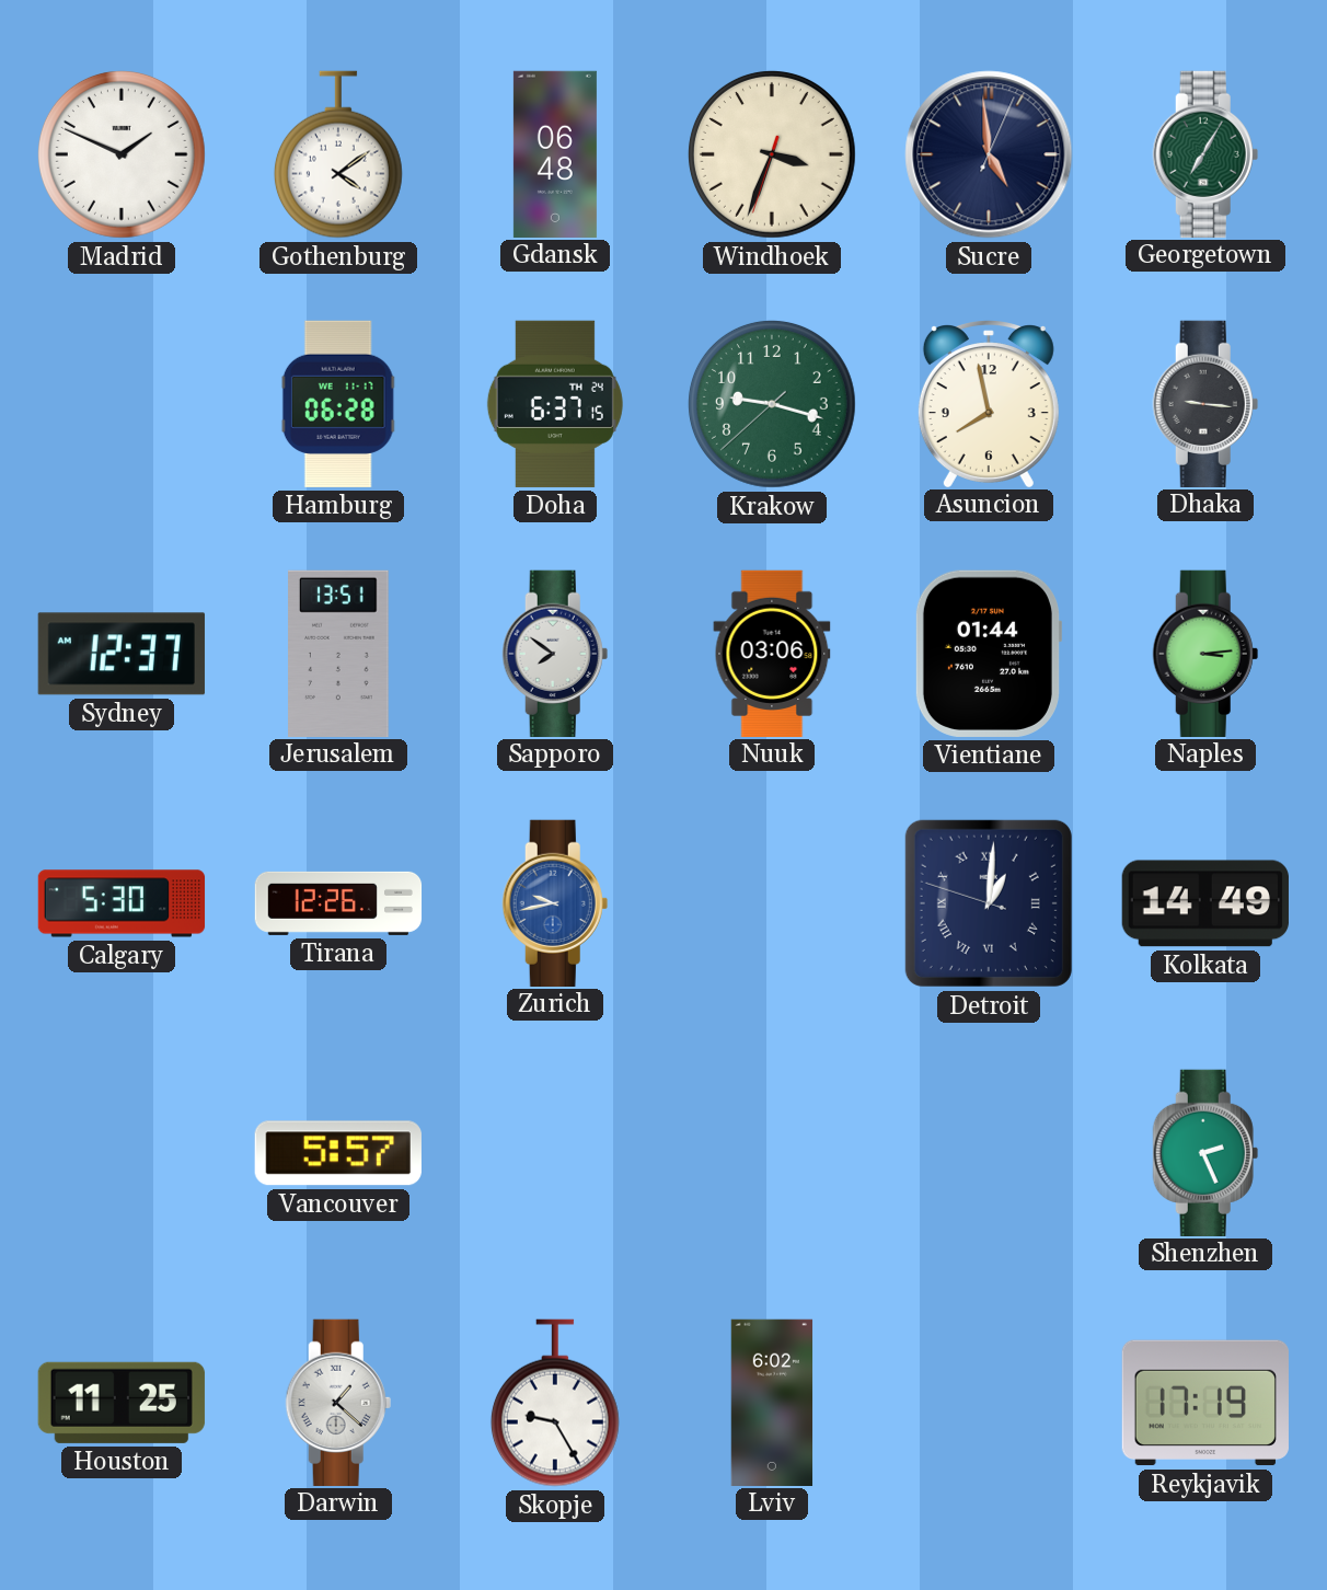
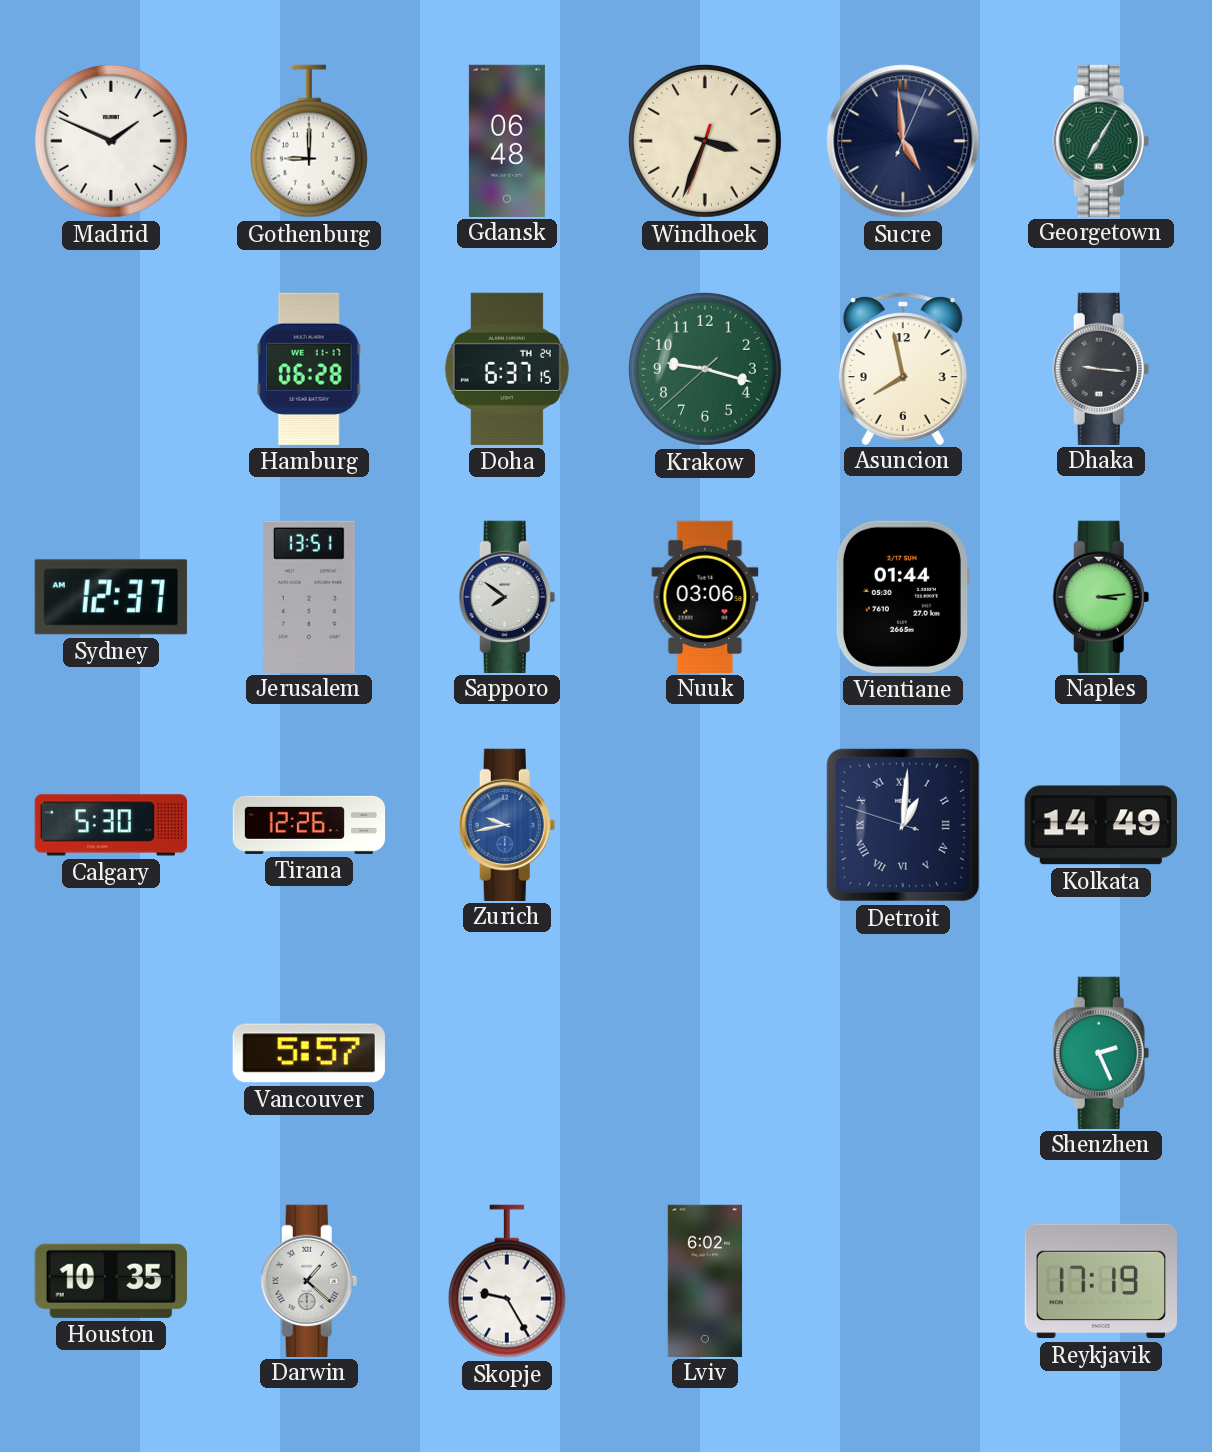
Gothenburg: 4:09 -> 9:00 (309, 141)
Houston: 11:25 -> 10:35 (111, 1281)
